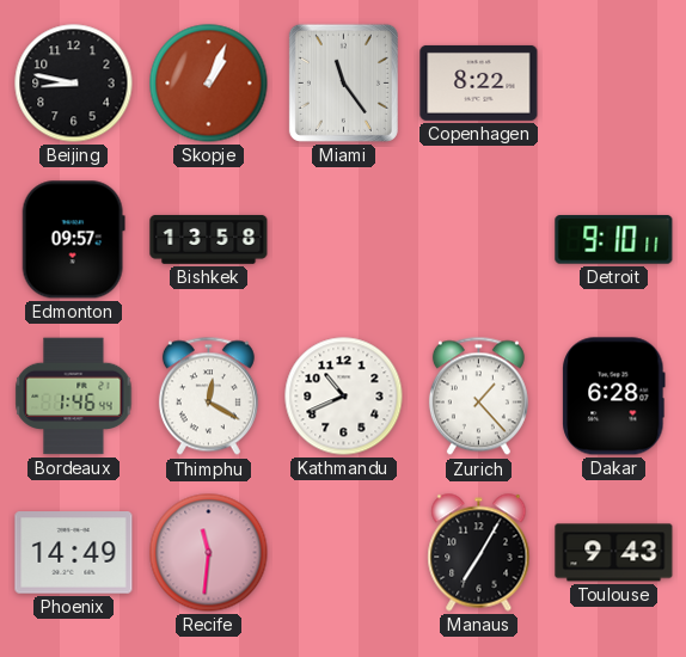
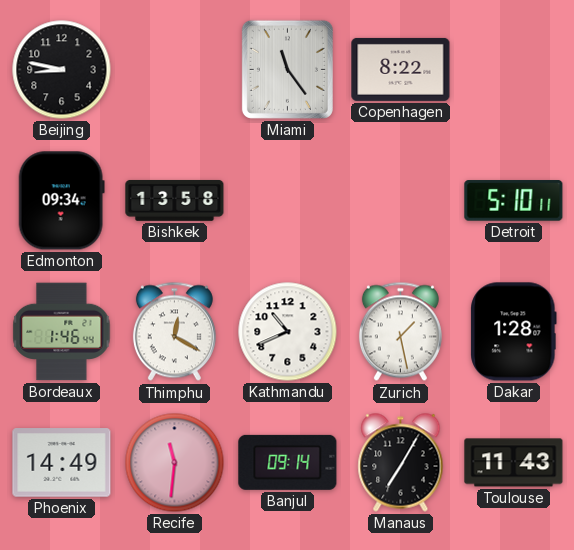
Skopje: 1:04 -> none (209, 84)
Edmonton: 09:57 -> 09:34 (61, 201)
Detroit: 9:10 -> 5:10 (514, 201)
Zurich: 1:23 -> 1:28 (400, 332)
Dakar: 6:28 -> 1:28 (514, 332)
Banjul: none -> 09:14 (288, 462)
Toulouse: 9:43 -> 11:43 (514, 463)
